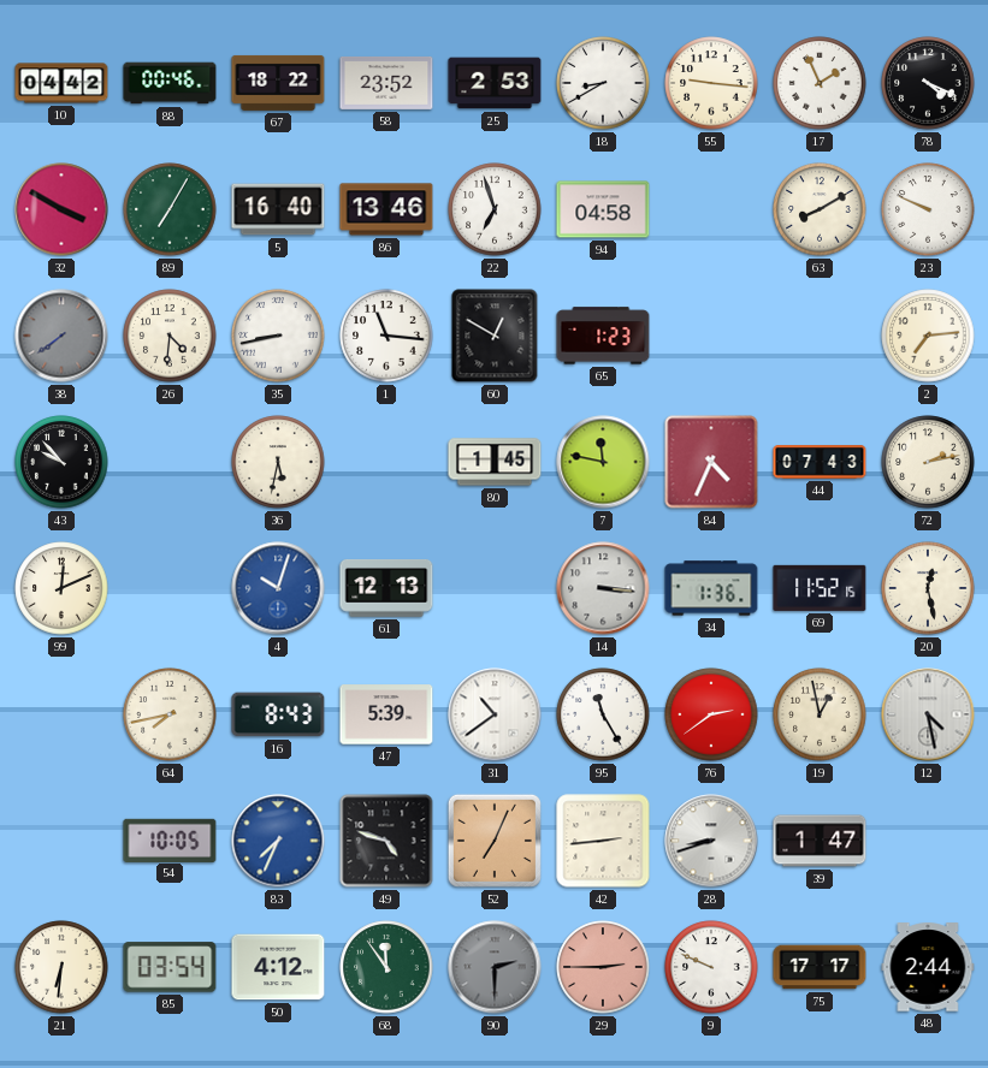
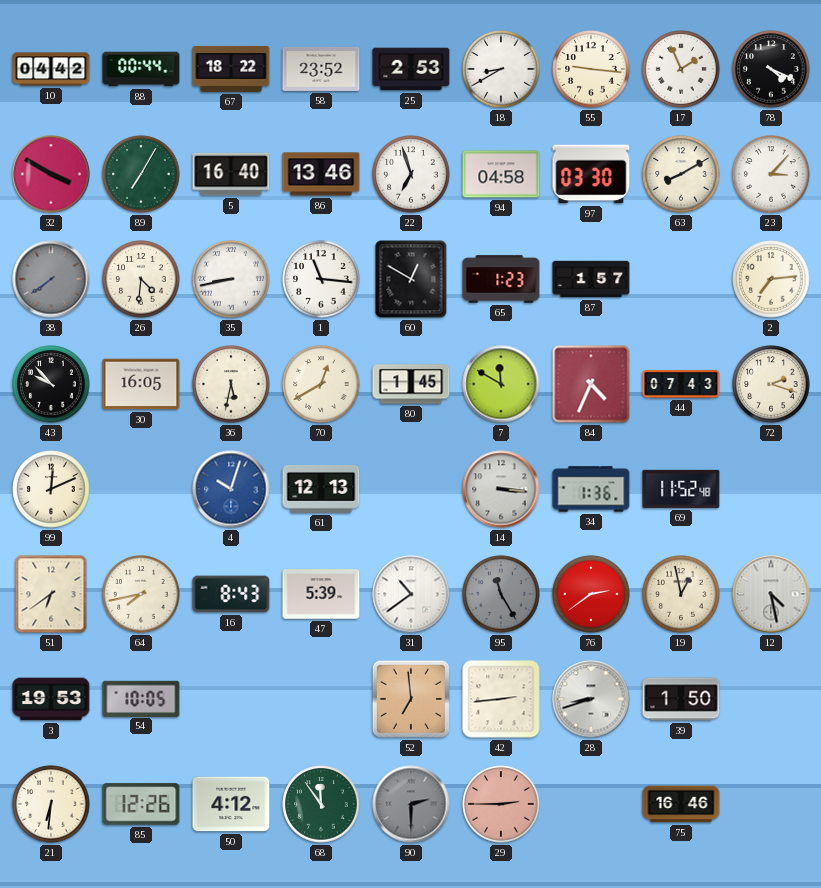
88: 00:46 -> 00:44 (141, 69)
97: none -> 03:30 (591, 174)
23: 9:49 -> 3:07 (771, 174)
87: none -> 1:57 (591, 279)
30: none -> 16:05 (141, 384)
70: none -> 12:40 (321, 384)
7: 11:47 -> 11:50 (501, 384)
72: 2:13 -> 2:18 (771, 384)
69: 11:52:15 -> 11:52:48 (681, 489)
20: 12:28 -> none (928, 588)
51: none -> 6:39 (51, 594)
95 dial: white -> grey (501, 594)
3: none -> 19:53 (51, 699)
83: 7:34 -> none (278, 841)
49: 4:48 -> none (386, 841)
52: 7:04 -> 6:59 (411, 699)
39: 1:47 -> 1:50 (681, 699)
85: 03:54 -> 12:26 (141, 804)
9: 9:49 -> none (711, 967)
75: 17:17 -> 16:46 (681, 804)
48: 2:44 -> none (928, 967)
